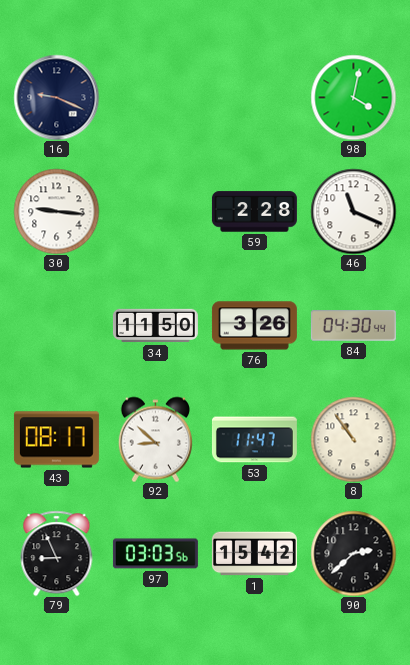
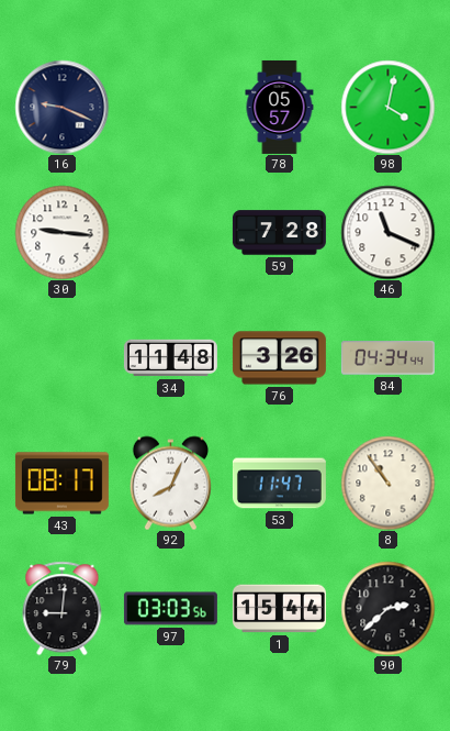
78: none -> 05:57 (280, 107)
59: 2:28 -> 7:28 (279, 233)
34: 11:50 -> 11:48 (170, 358)
84: 04:30 -> 04:34 (387, 358)
92: 8:52 -> 8:04 (170, 483)
79: 8:56 -> 9:01 (63, 608)
1: 15:42 -> 15:44 (279, 609)
